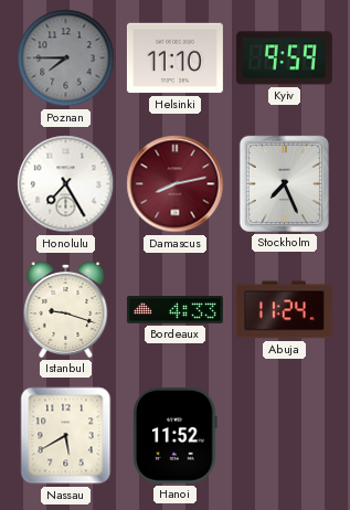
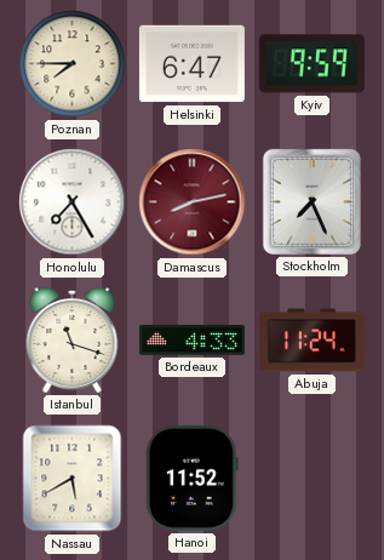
Poznan dial: grey -> cream (73, 64)
Helsinki: 11:10 -> 6:47 (191, 64)
Istanbul: 9:18 -> 11:18 (73, 341)
